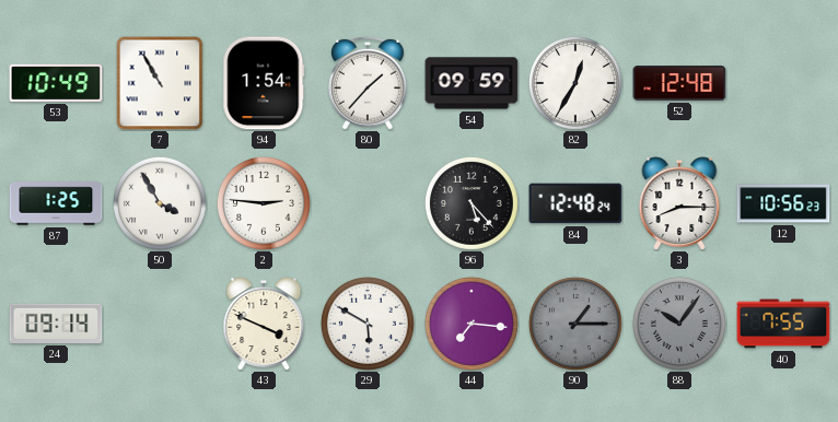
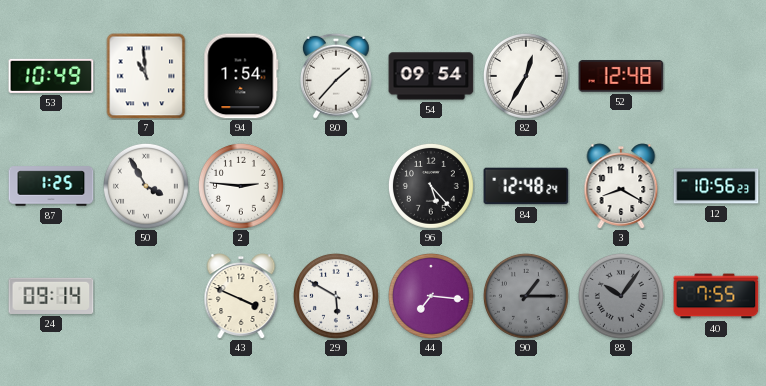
7: 10:55 -> 10:59 (146, 76)
54: 09:59 -> 09:54 (431, 76)
3: 8:15 -> 8:20 (621, 186)
